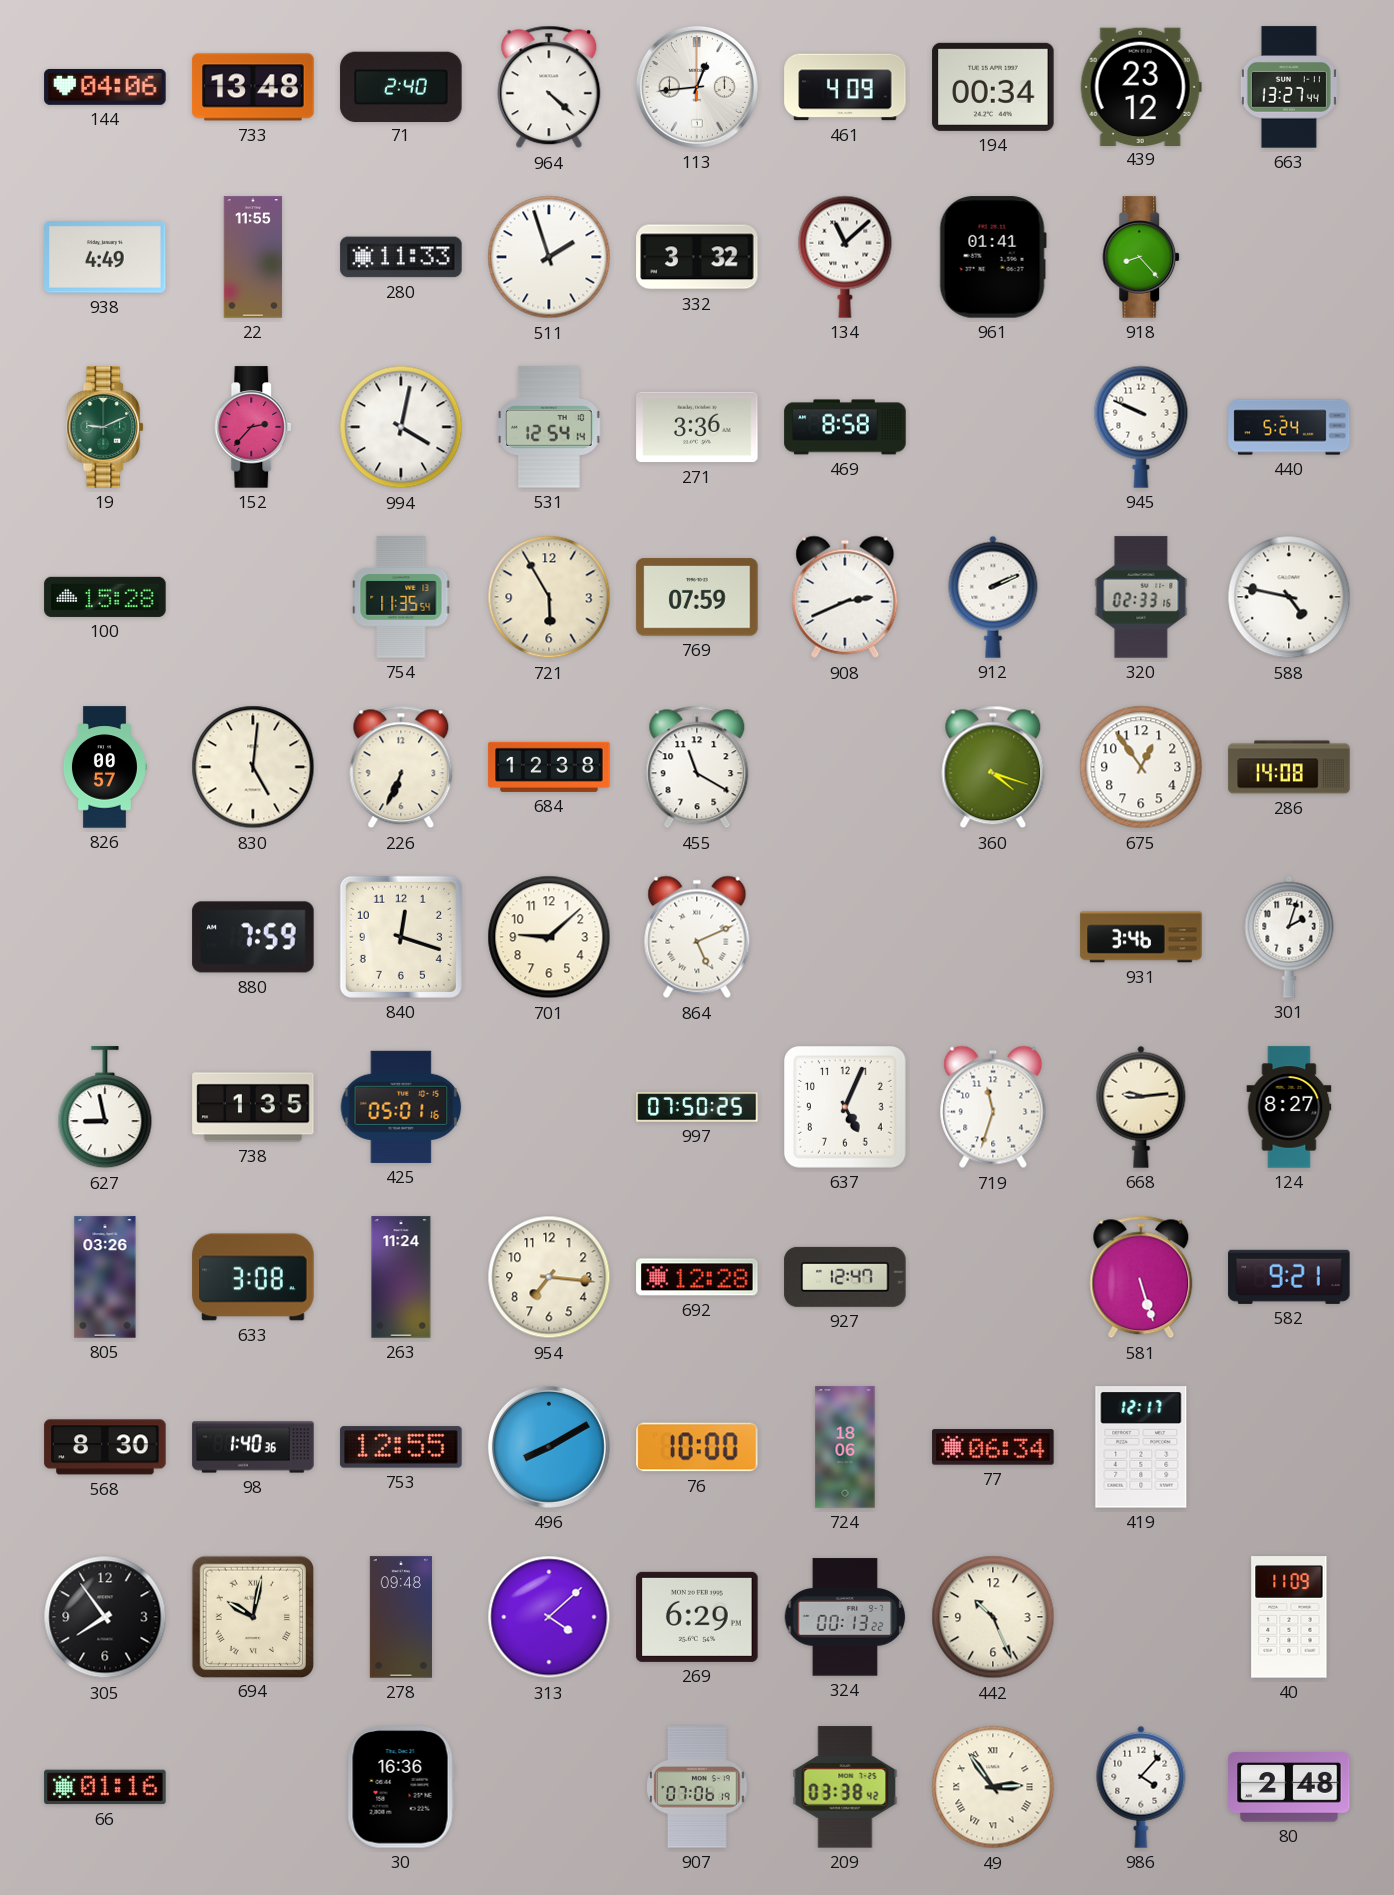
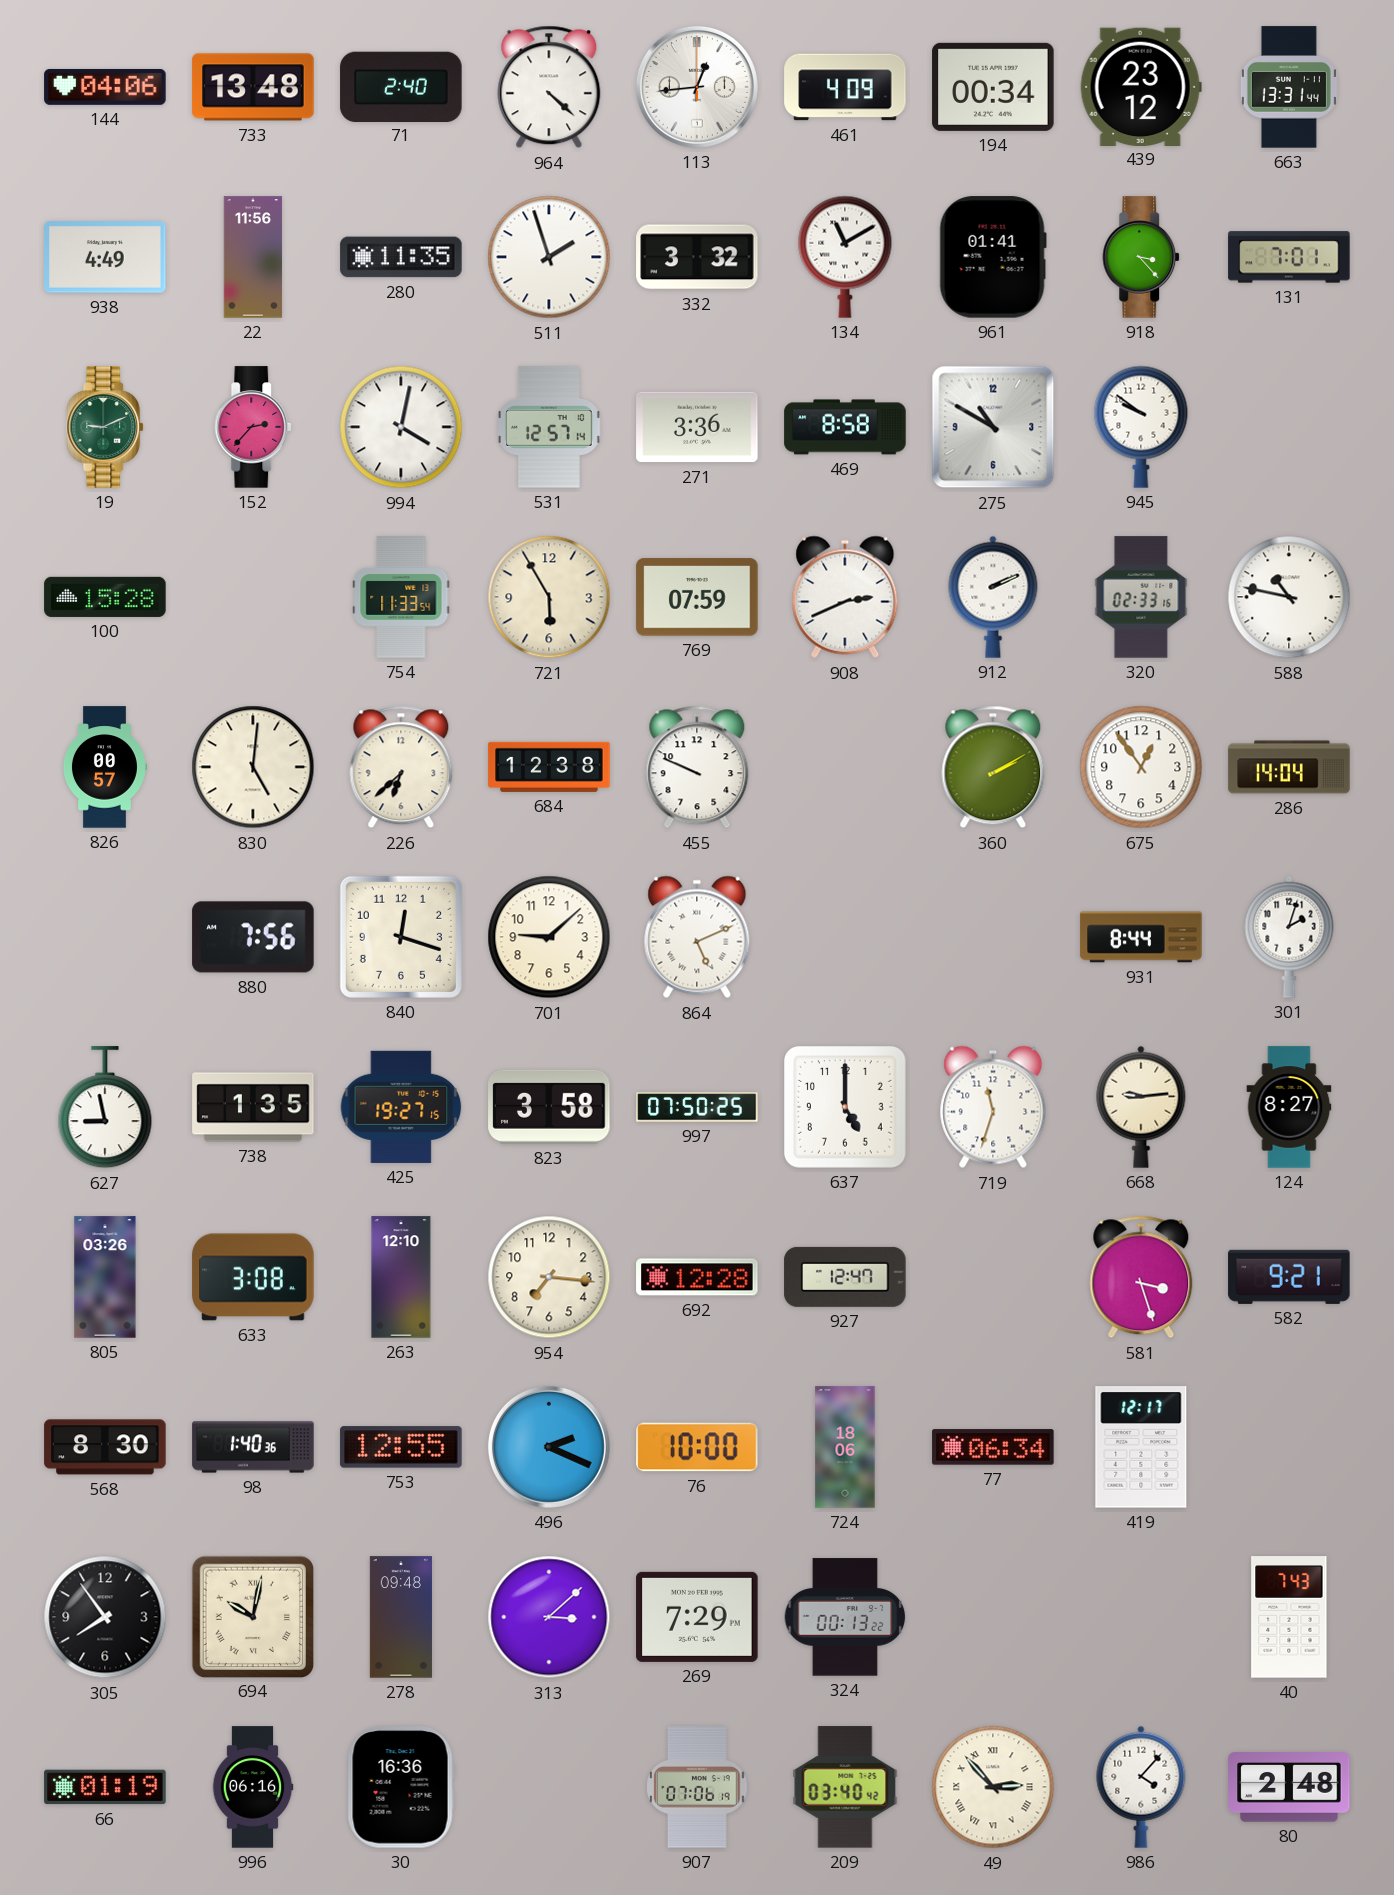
663: 13:27 -> 13:31 (1289, 87)
22: 11:55 -> 11:56 (253, 257)
280: 11:33 -> 11:35 (401, 257)
134: 11:08 -> 11:10 (845, 257)
918: 8:23 -> 3:23 (1142, 257)
131: none -> 7:01 (1289, 257)
531: 12:54 -> 12:57 (550, 427)
275: none -> 10:50 (993, 427)
945: 9:49 -> 9:51 (1141, 427)
440: 5:24 -> none (1289, 427)
754: 11:35 -> 11:33 (401, 597)
588: 4:47 -> 10:47 (1289, 597)
226: 6:34 -> 6:38 (401, 767)
455: 11:20 -> 9:49 (697, 767)
360: 4:18 -> 2:10 (993, 767)
286: 14:08 -> 14:04 (1289, 767)
880: 7:59 -> 7:56 (253, 937)
931: 3:46 -> 8:44 (1141, 937)
425: 05:01 -> 19:27 (401, 1107)
823: none -> 3:58 (549, 1107)
637: 5:04 -> 5:00 (846, 1108)
263: 11:24 -> 12:10 (401, 1277)
581: 5:27 -> 3:27 (1141, 1277)
496: 8:10 -> 2:19 (549, 1447)
313: 4:08 -> 3:08 (549, 1617)
269: 6:29 -> 7:29 (697, 1617)
442: 10:26 -> none (993, 1617)
40: 11:09 -> 7:43 (1289, 1617)
66: 01:16 -> 01:19 (105, 1787)
996: none -> 06:16 (253, 1787)
209: 03:38 -> 03:40 (845, 1787)
49: 2:54 -> 2:53 (993, 1787)
